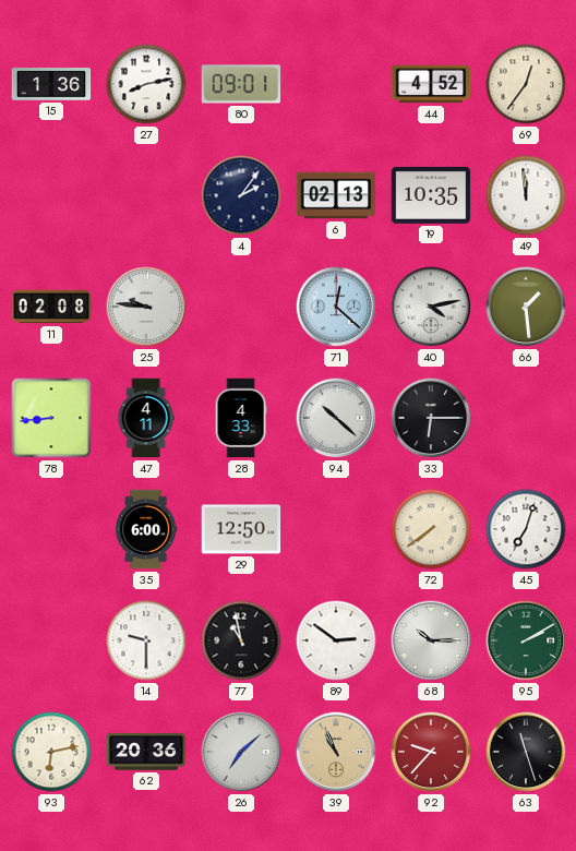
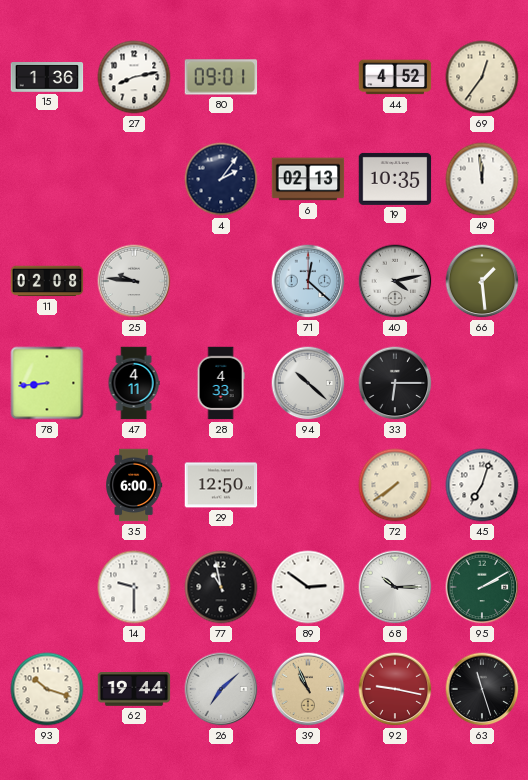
93: 6:13 -> 10:18 (47, 689)
62: 20:36 -> 19:44 (134, 689)
92: 9:37 -> 9:17 (395, 689)
